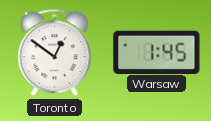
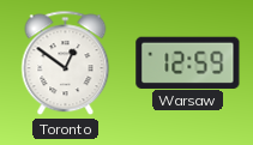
Warsaw: 1:45 -> 12:59 (188, 62)
